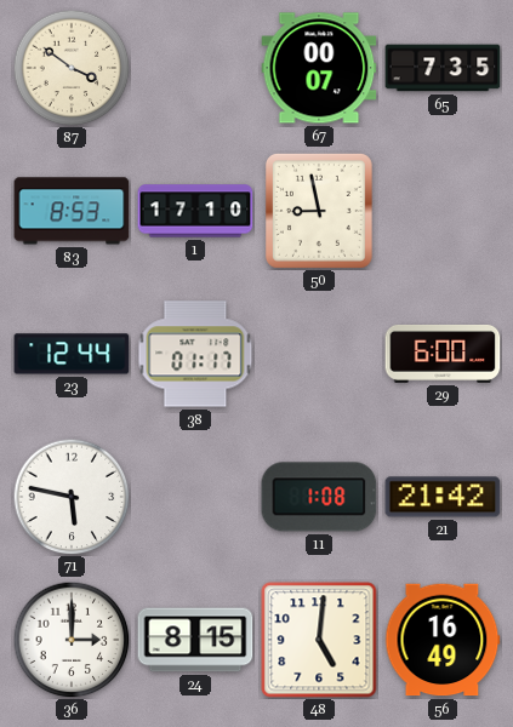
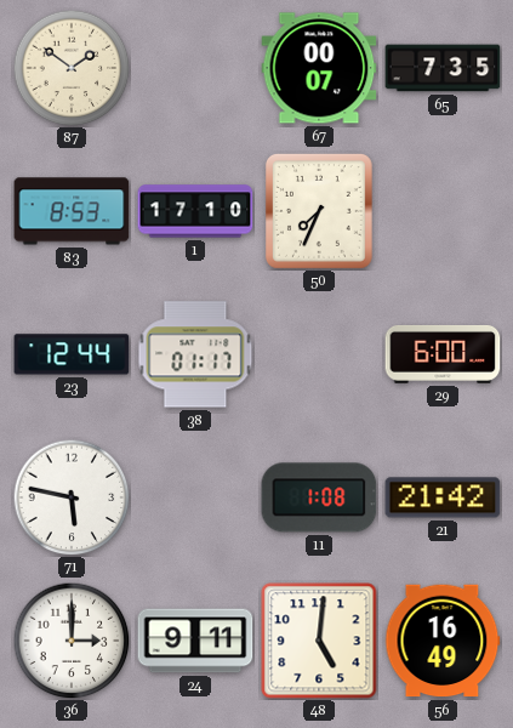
87: 3:51 -> 1:51 (72, 68)
50: 8:58 -> 7:34 (319, 211)
24: 8:15 -> 9:11 (195, 641)
